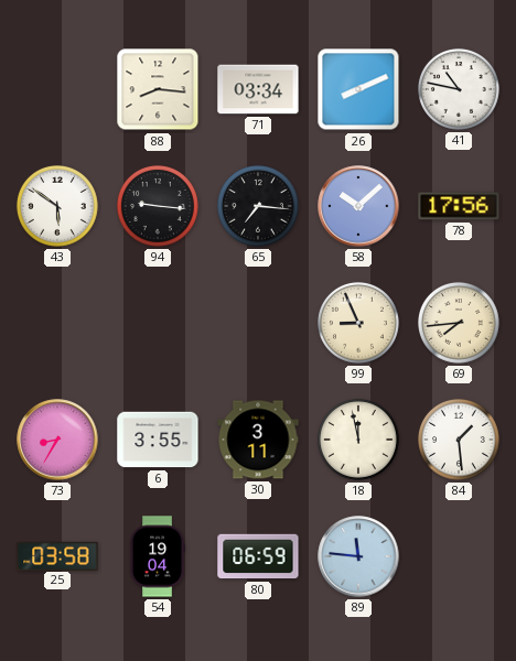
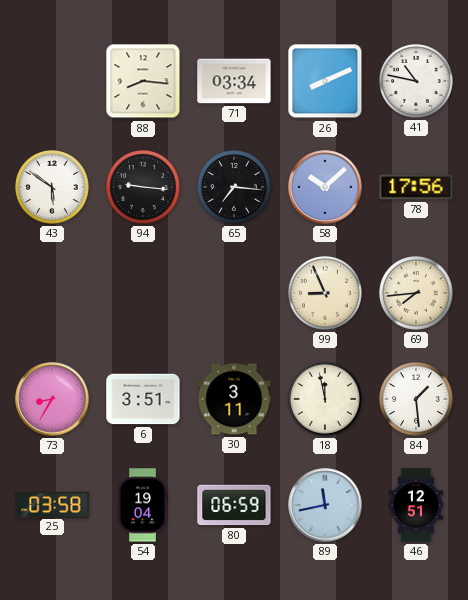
6: 3:55 -> 3:51 (143, 399)
89: 11:46 -> 11:43 (325, 505)
46: none -> 12:51 (416, 505)
